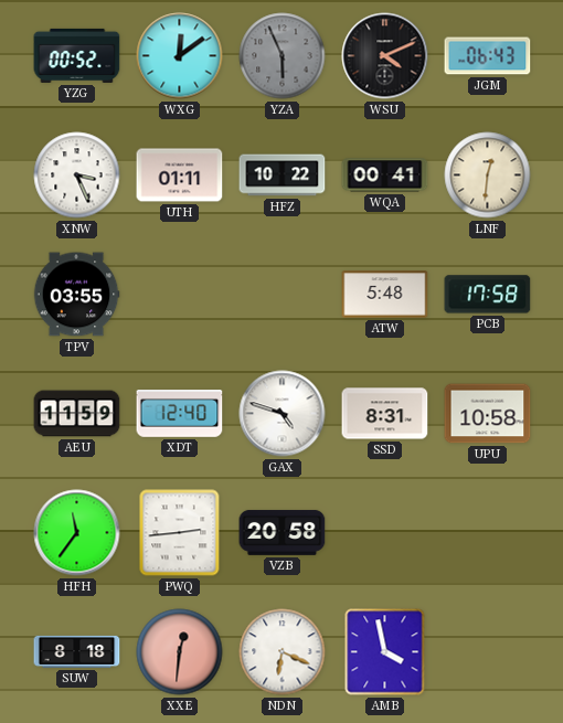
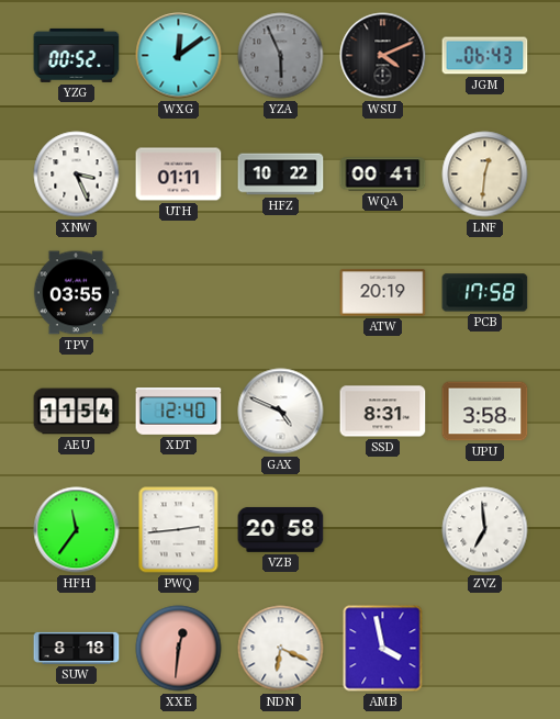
ATW: 5:48 -> 20:19 (383, 293)
AEU: 11:59 -> 11:54 (77, 412)
GAX: 4:48 -> 4:49 (281, 412)
UPU: 10:58 -> 3:58 (485, 412)
ZVZ: none -> 6:59 (485, 530)
